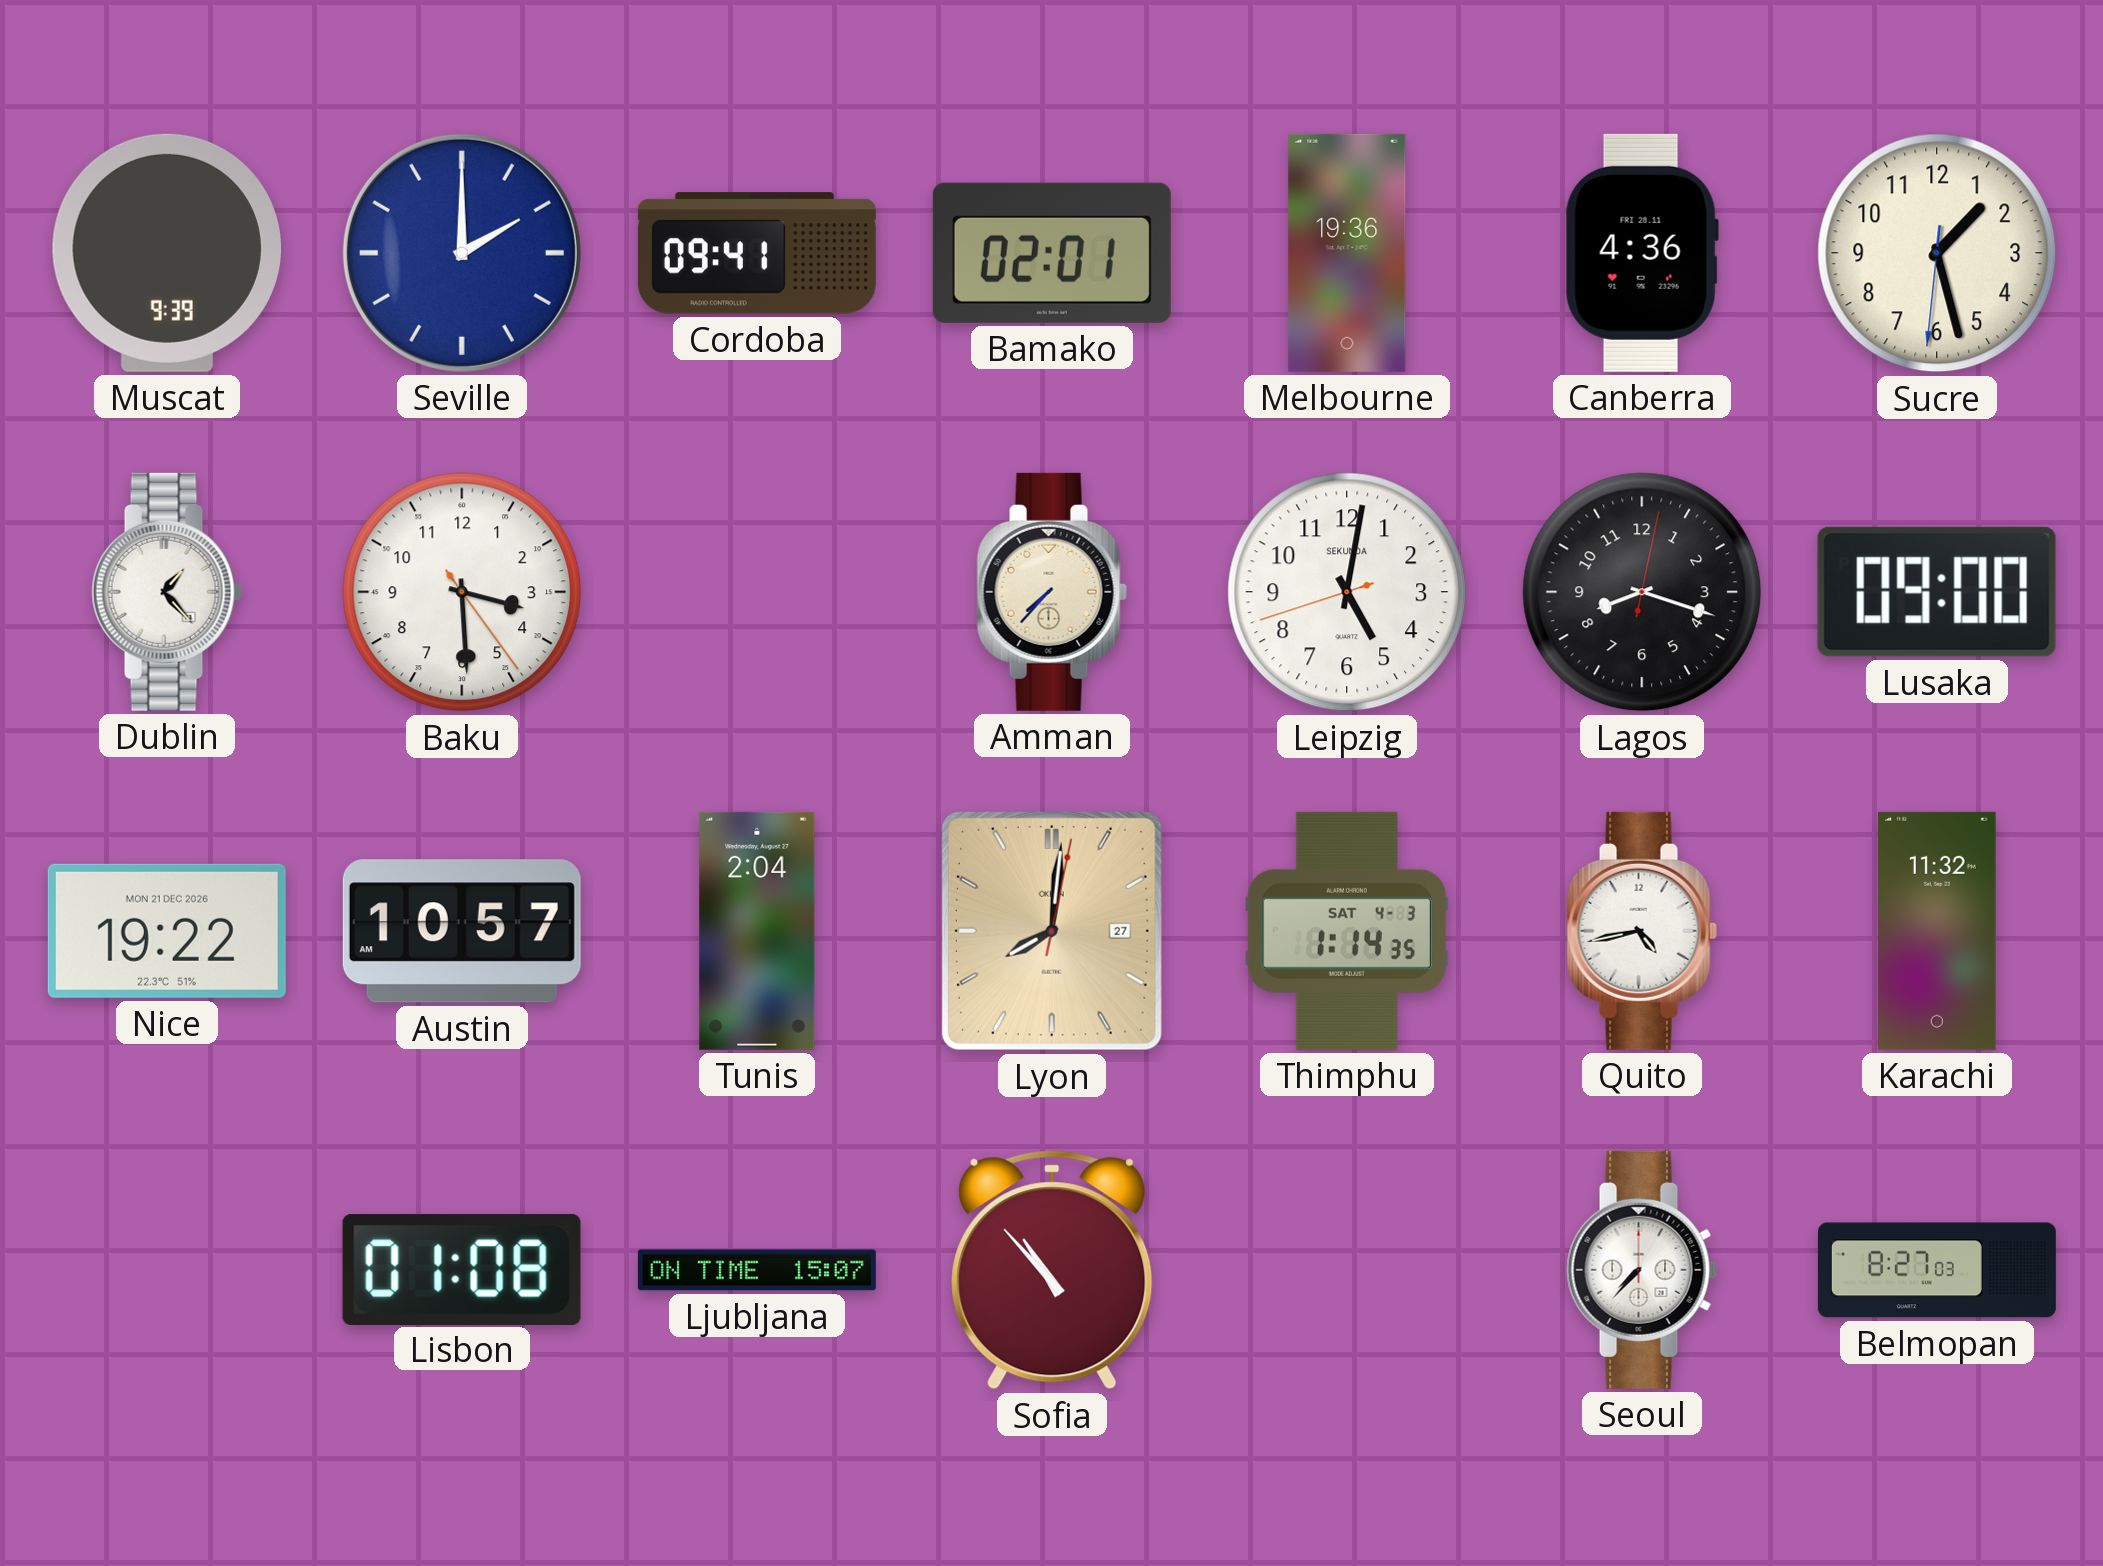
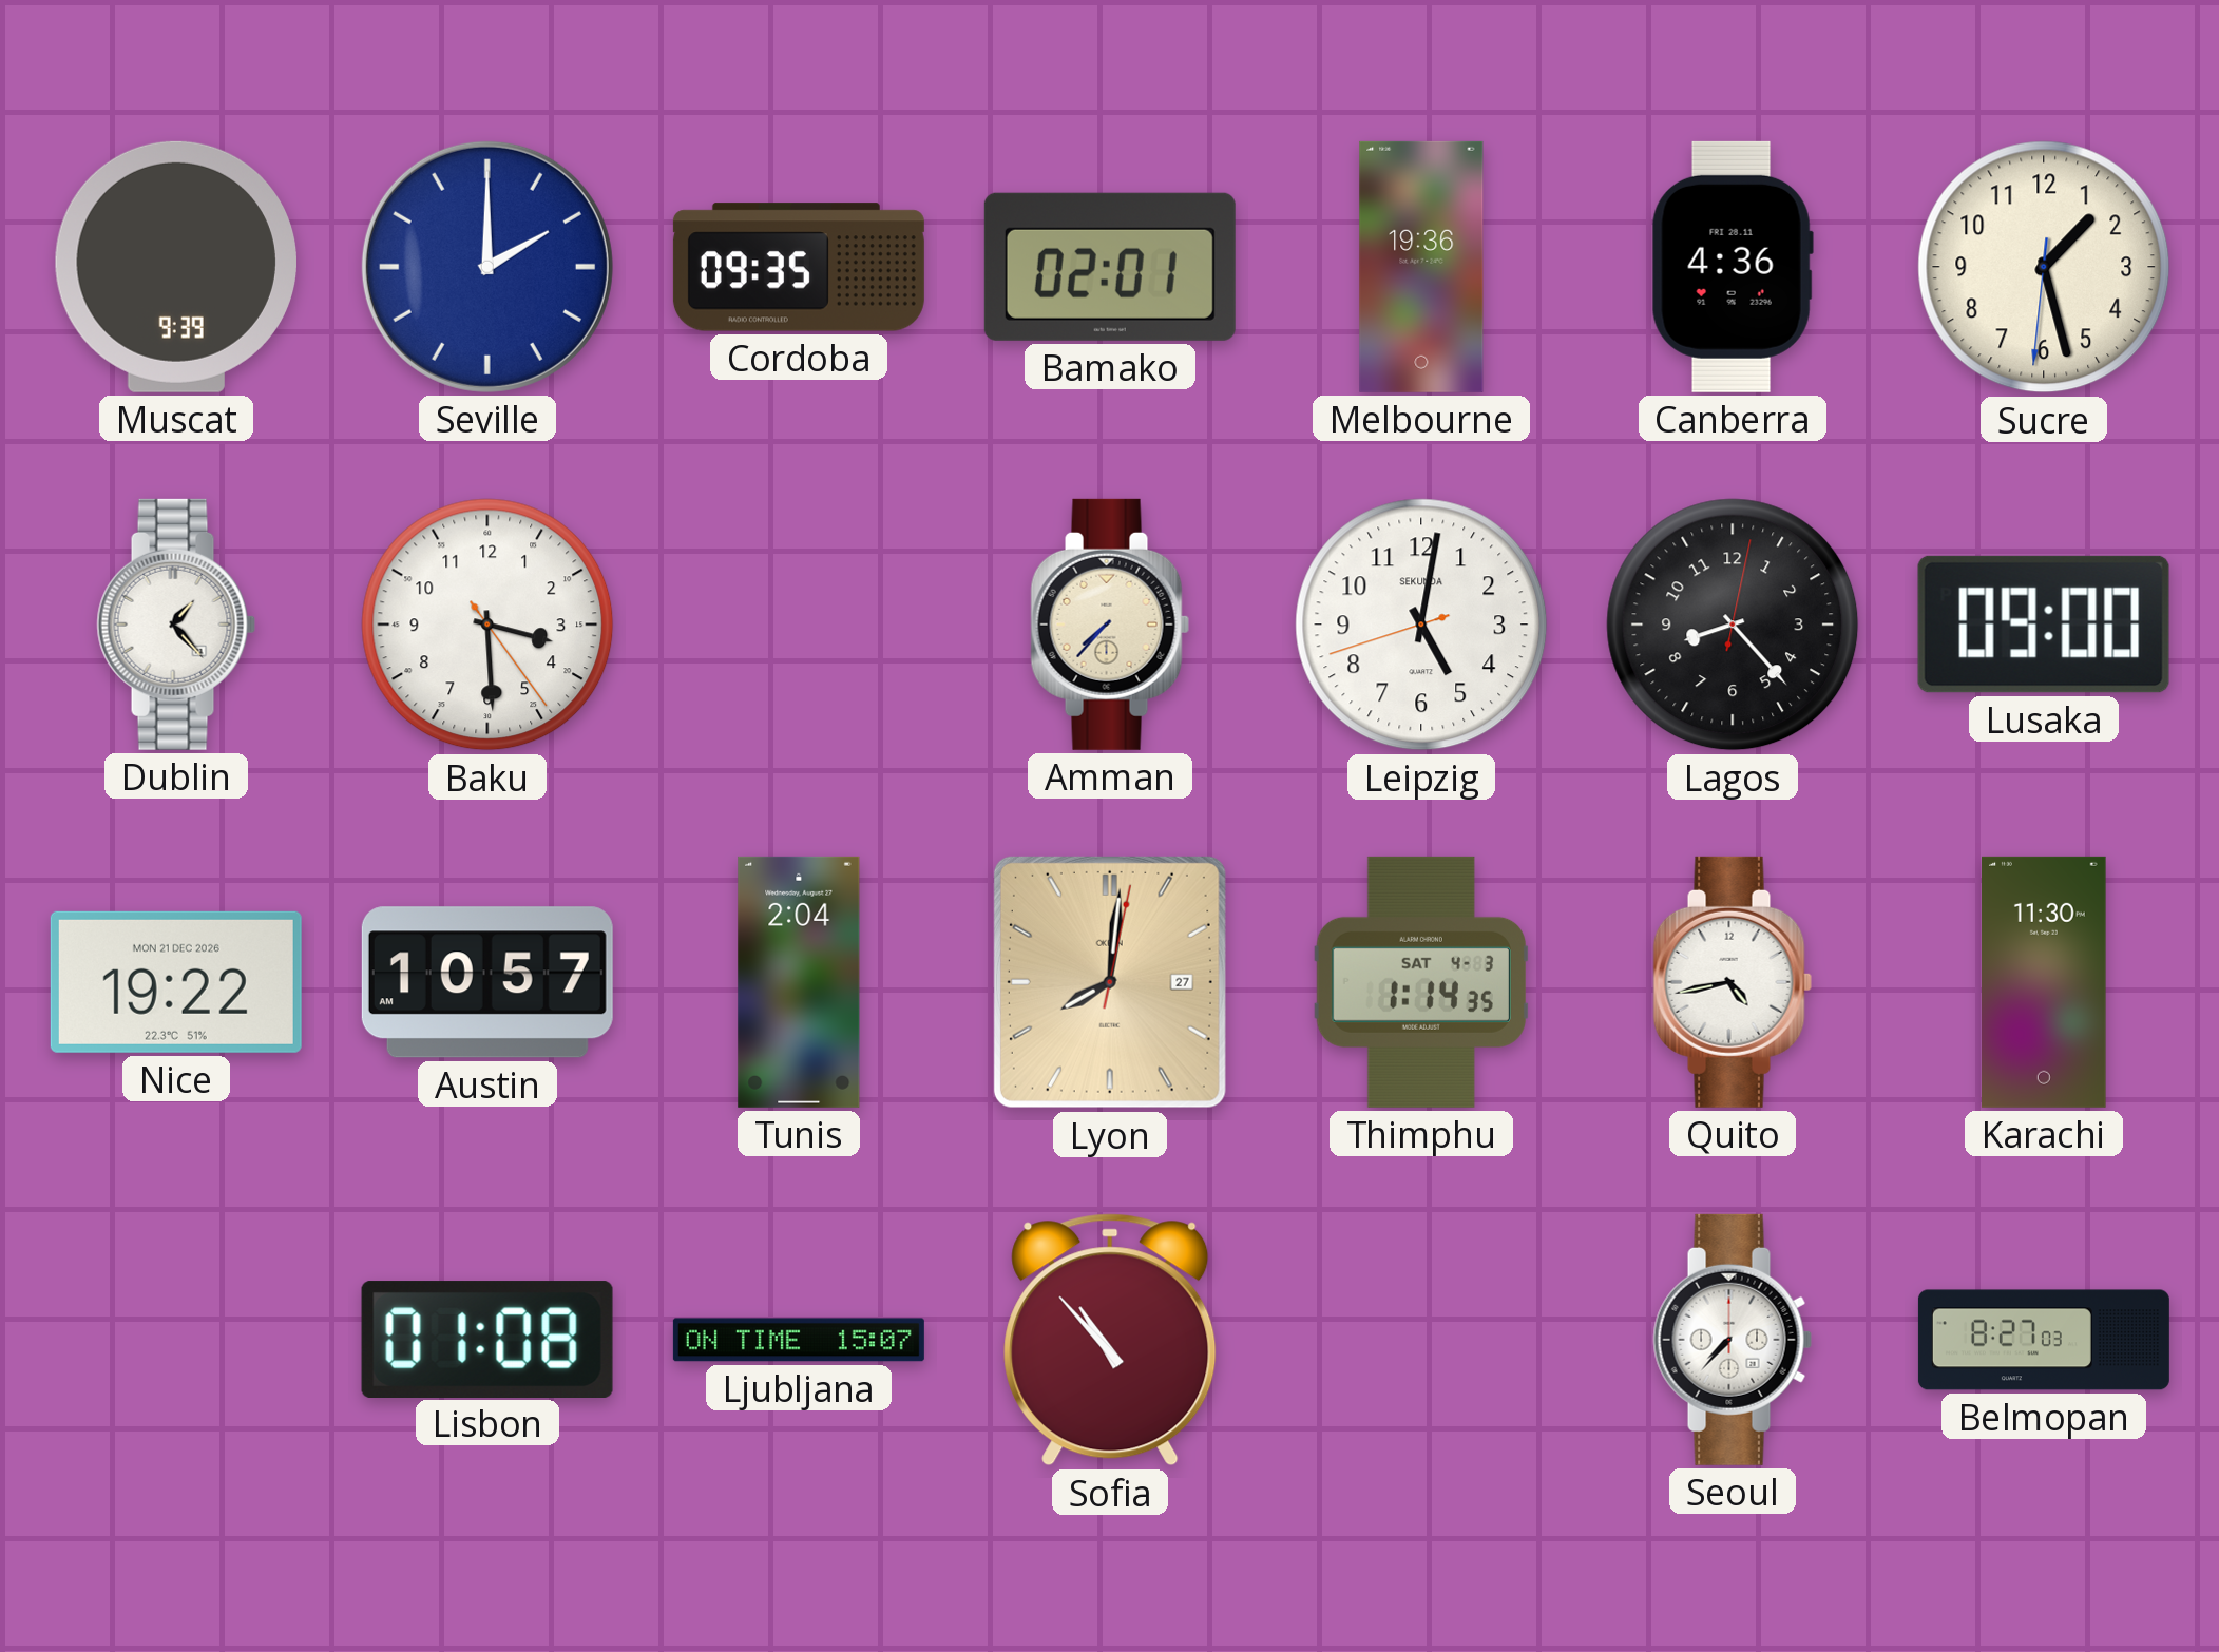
Cordoba: 09:41 -> 09:35 (799, 267)
Lagos: 8:18 -> 8:23 (1733, 625)
Karachi: 11:32 -> 11:30 (2045, 982)
